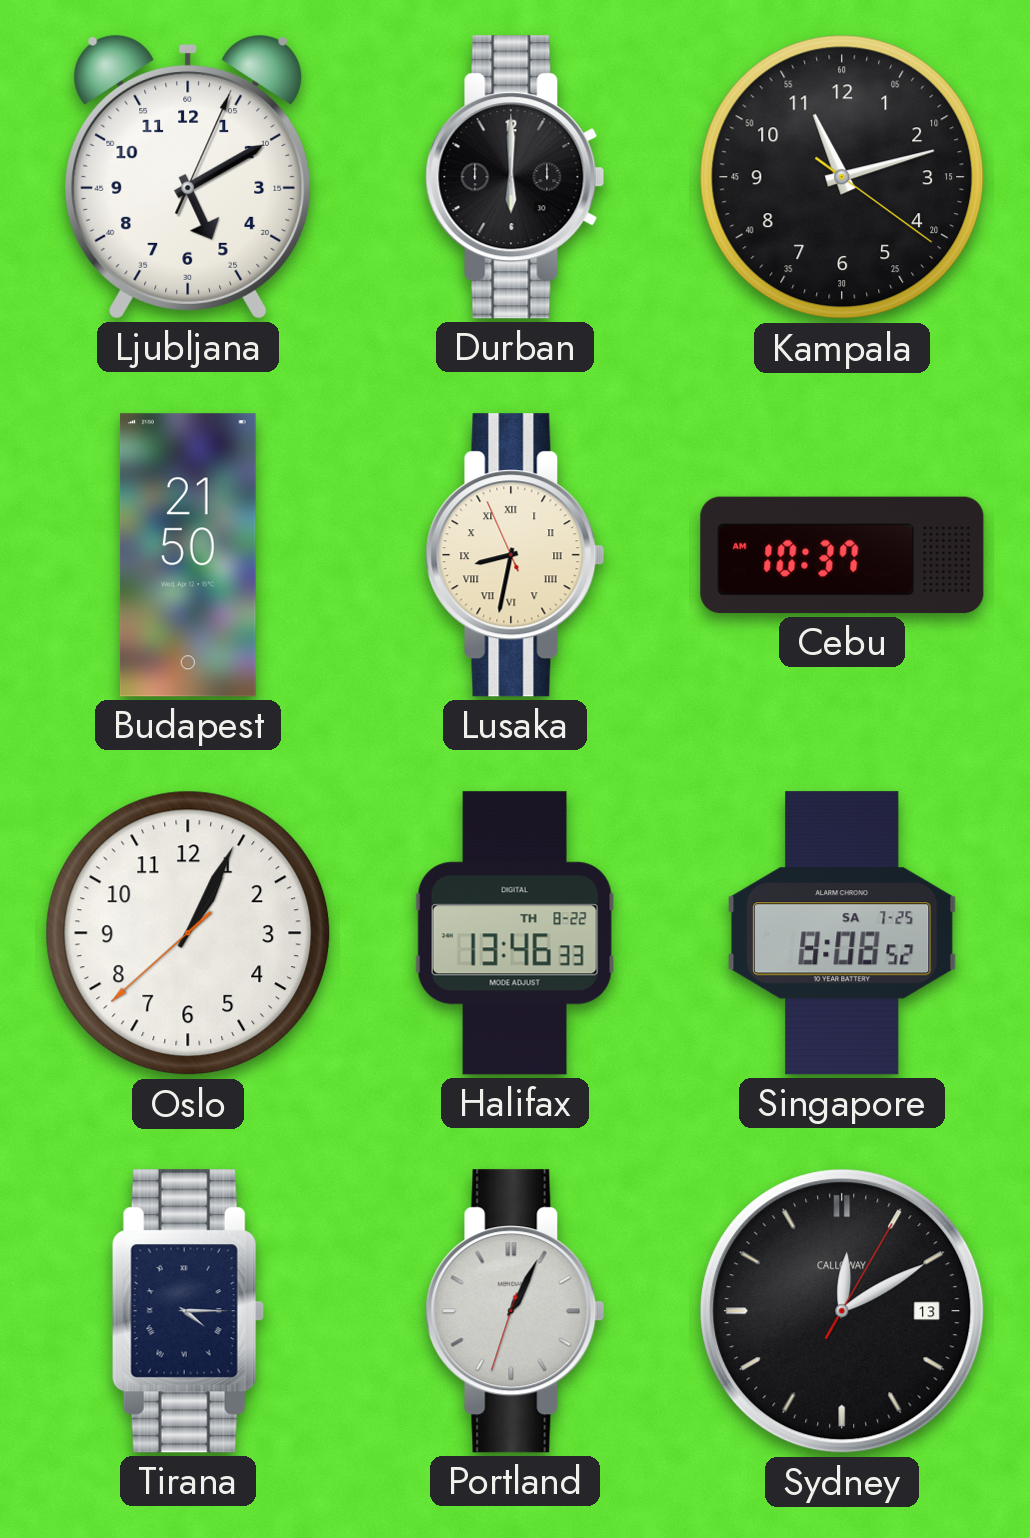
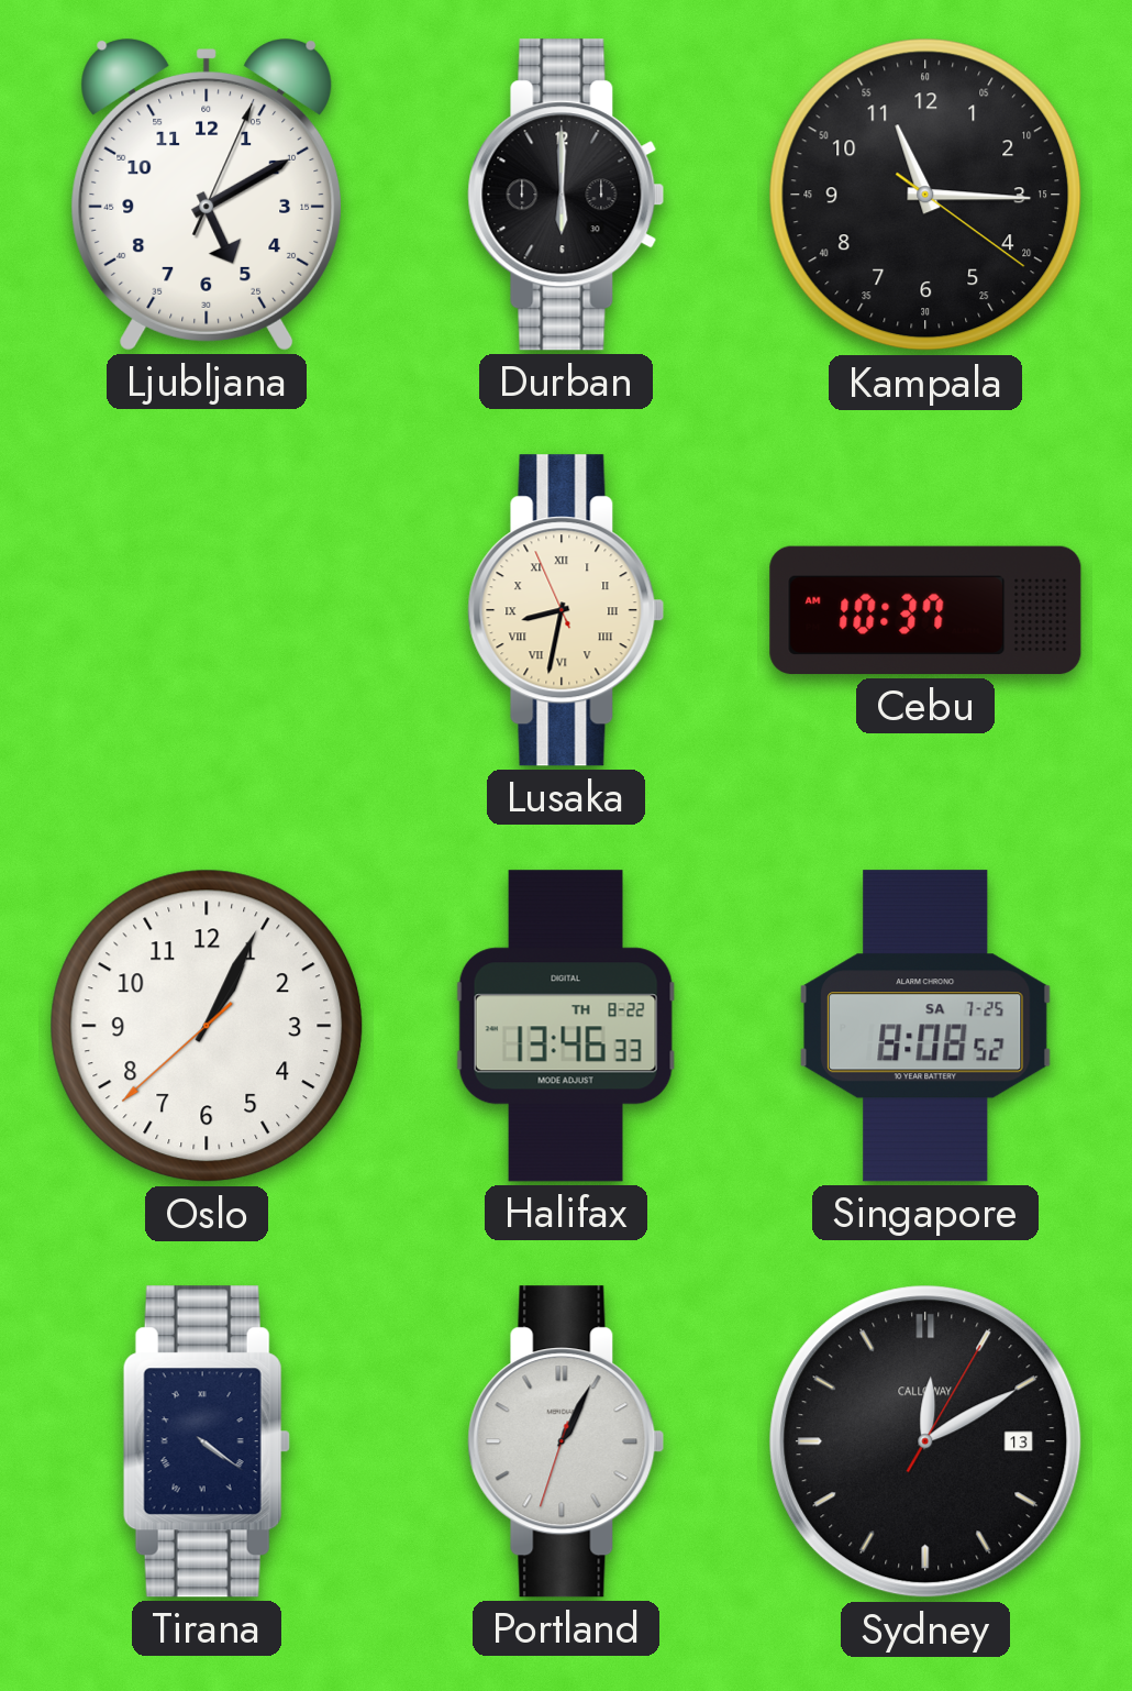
Kampala: 11:12 -> 11:15 (925, 195)
Budapest: 21:50 -> none (188, 555)
Tirana: 4:15 -> 4:21 (207, 1441)
